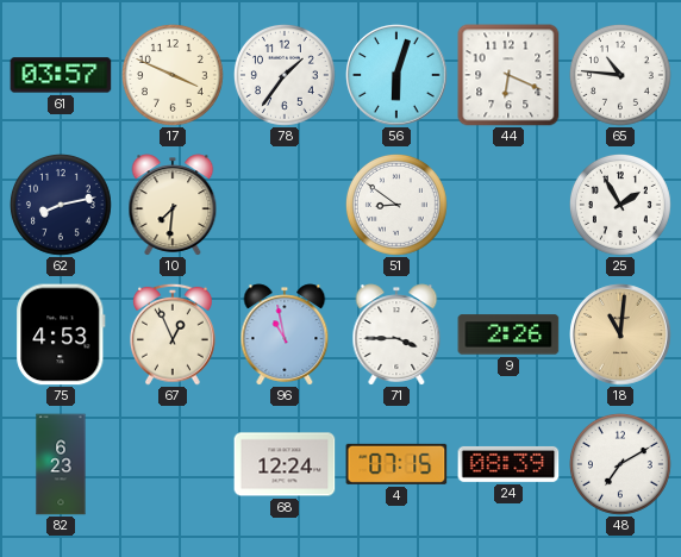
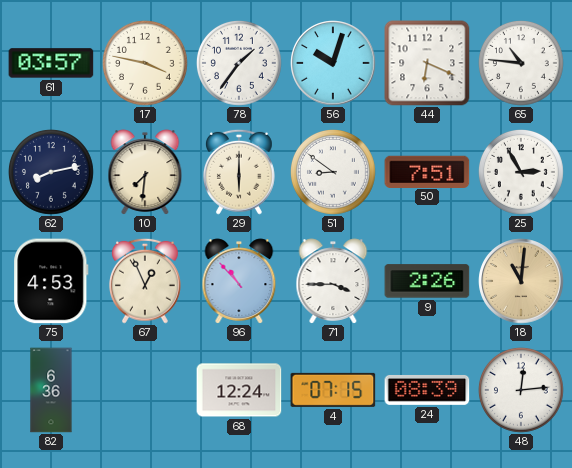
17: 3:49 -> 3:47 (146, 64)
56: 6:03 -> 10:03 (333, 63)
29: none -> 6:00 (240, 172)
50: none -> 7:51 (427, 171)
25: 1:55 -> 2:55 (522, 173)
96: 10:58 -> 10:53 (239, 281)
82: 6:23 -> 6:36 (51, 390)
48: 7:10 -> 12:14 (522, 391)
